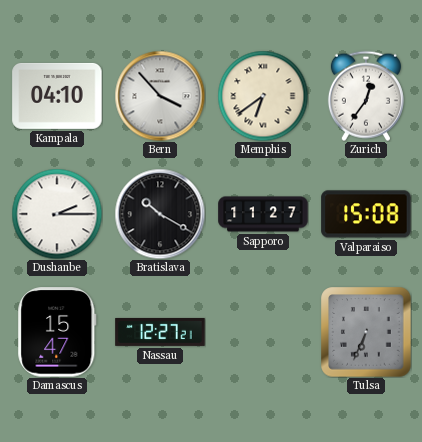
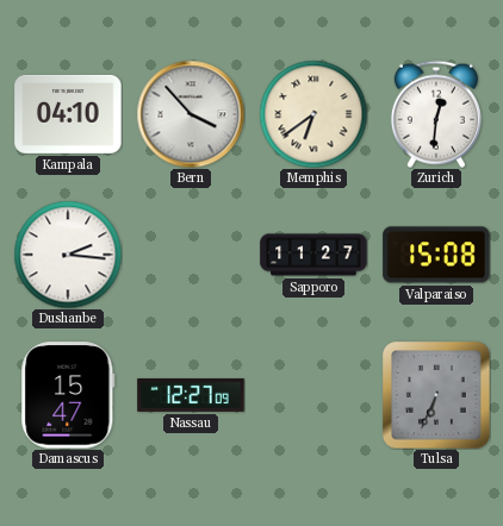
Zurich: 12:36 -> 12:31 (436, 114)
Dushanbe: 2:15 -> 2:16 (68, 255)
Bratislava: 10:20 -> none (160, 214)
Nassau: 12:27:21 -> 12:27:09 (191, 395)
